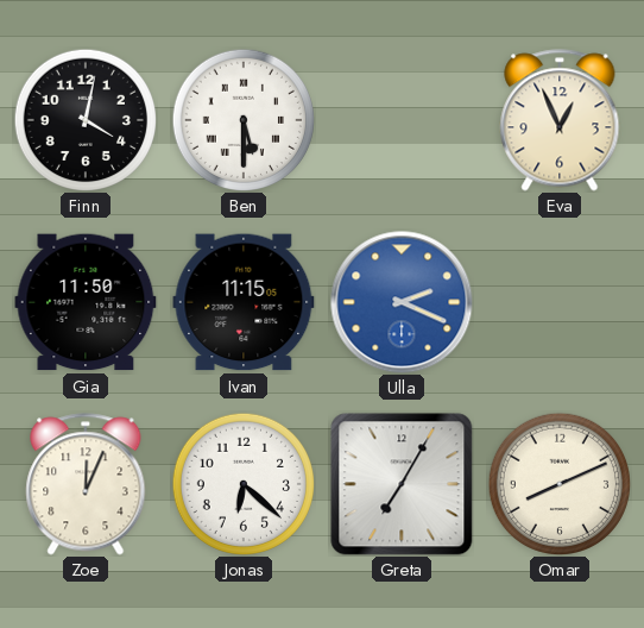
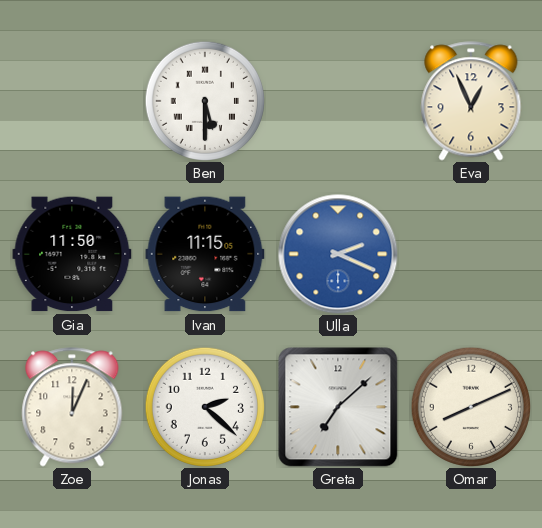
Finn: 4:02 -> none (84, 119)
Jonas: 6:22 -> 2:22 (204, 406)
Greta: 7:05 -> 7:08 (338, 407)
